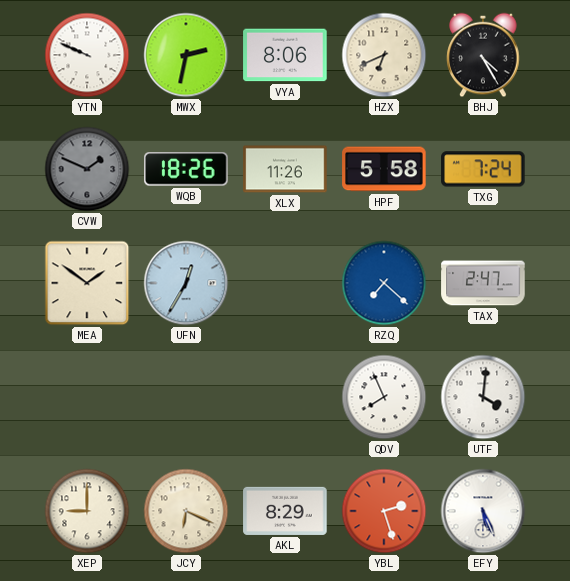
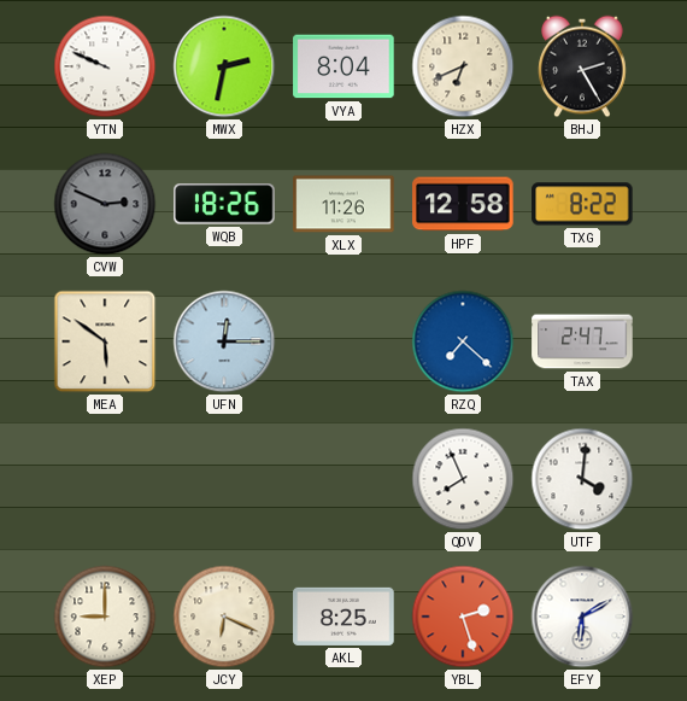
VYA: 8:06 -> 8:04 (343, 66)
BHJ: 4:25 -> 2:25 (582, 66)
CVW: 1:49 -> 2:49 (105, 204)
HPF: 5:58 -> 12:58 (463, 204)
TXG: 7:24 -> 8:22 (582, 204)
MEA: 1:51 -> 5:51 (105, 341)
UFN: 12:35 -> 12:15 (224, 341)
AKL: 8:29 -> 8:25 (343, 617)
EFY: 5:26 -> 6:10 (582, 617)
